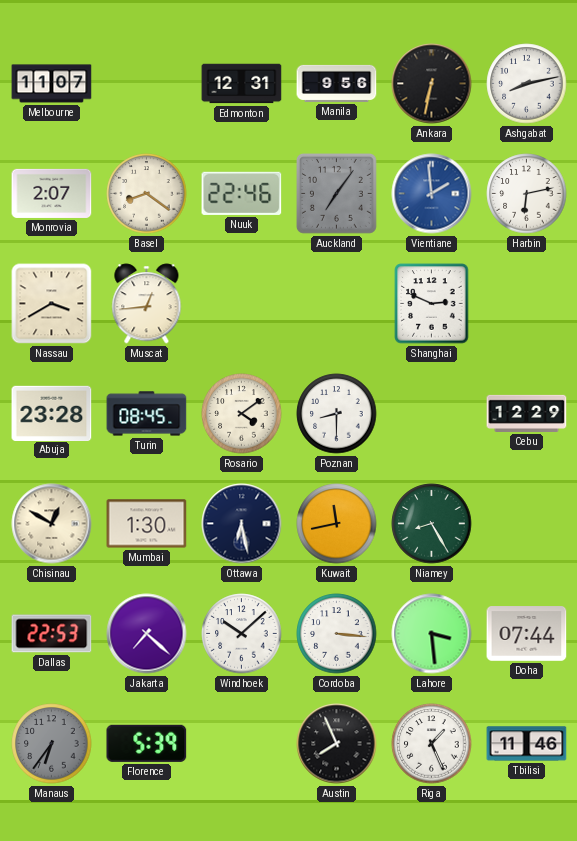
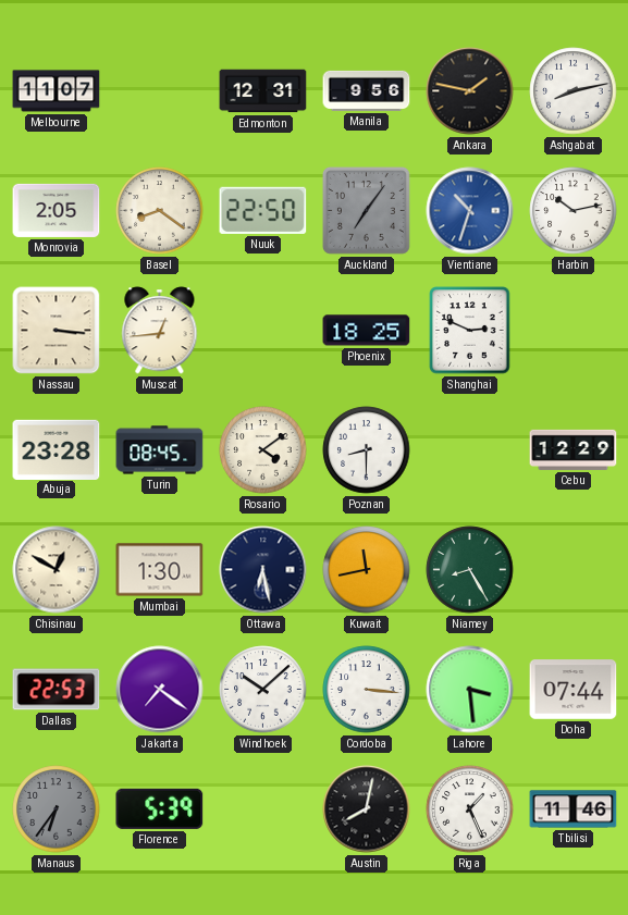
Ankara: 6:32 -> 1:47 (470, 91)
Monrovia: 2:07 -> 2:05 (57, 210)
Nuuk: 22:46 -> 22:50 (263, 210)
Vientiane: 1:59 -> 10:33 (470, 211)
Harbin: 6:13 -> 10:13 (574, 211)
Nassau: 3:40 -> 3:16 (57, 331)
Phoenix: none -> 18:25 (367, 331)
Jakarta: 7:22 -> 7:21 (160, 690)
Austin: 7:56 -> 8:02 (367, 809)
